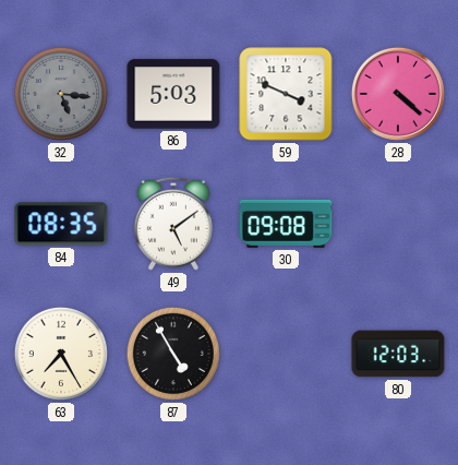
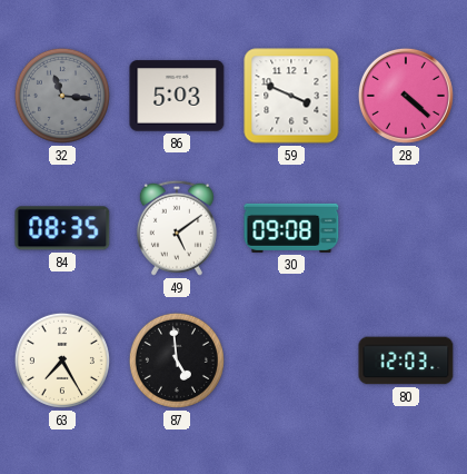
32: 5:16 -> 11:16 (62, 96)
87: 4:55 -> 4:59 (177, 361)
